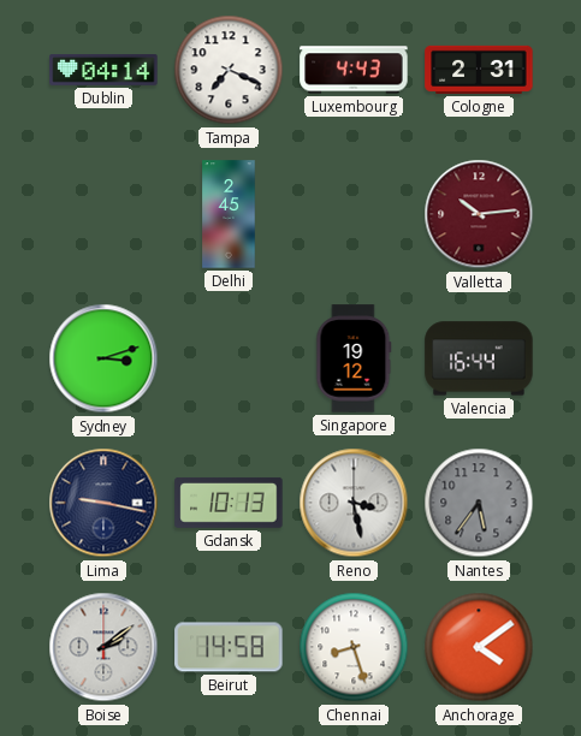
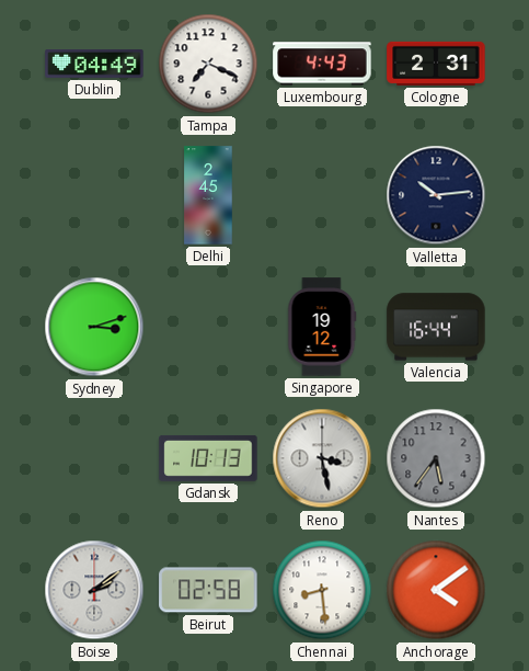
Dublin: 04:14 -> 04:49 (94, 65)
Valletta dial: burgundy -> navy (436, 195)
Lima: 9:17 -> none (103, 503)
Beirut: 14:58 -> 02:58 (208, 590)
Chennai: 8:27 -> 8:29 (322, 590)
